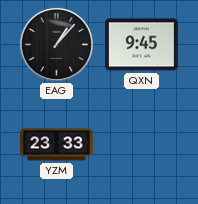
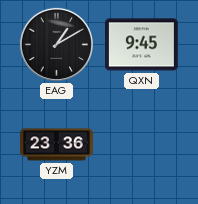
EAG: 1:07 -> 1:10 (56, 44)
YZM: 23:33 -> 23:36 (57, 145)
